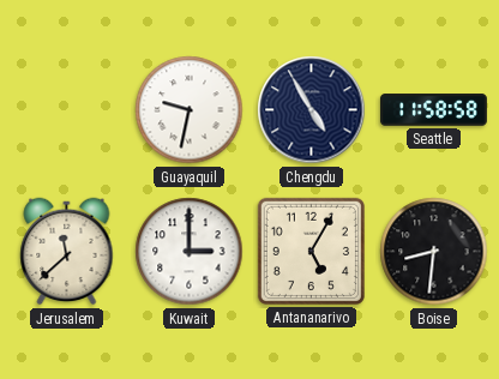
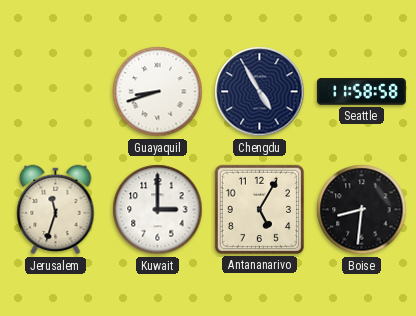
Guayaquil: 9:32 -> 8:42 (158, 92)
Jerusalem: 11:38 -> 11:33 (56, 210)
